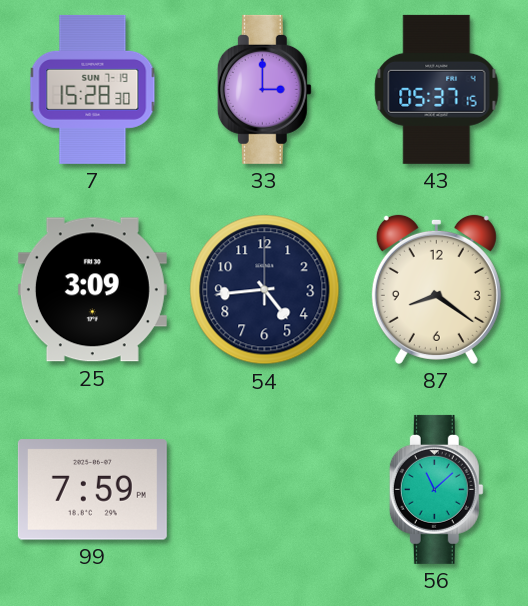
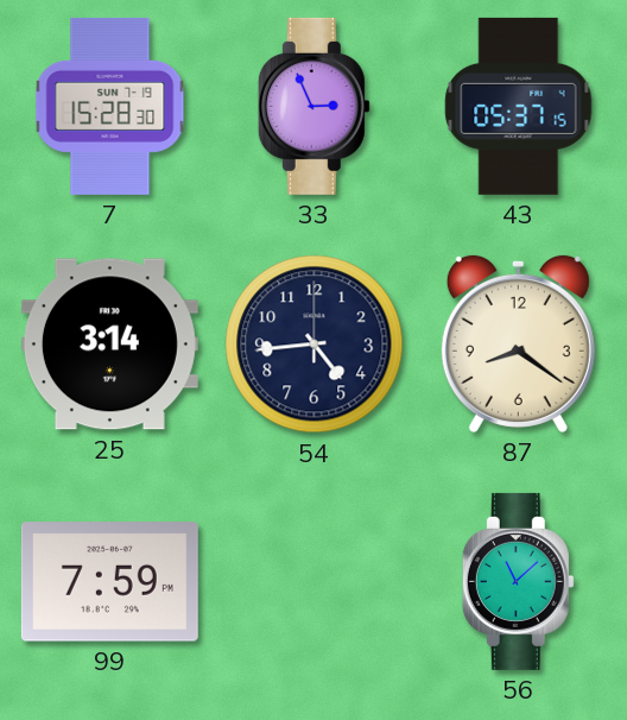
33: 3:00 -> 2:56 (313, 106)
25: 3:09 -> 3:14 (109, 345)
